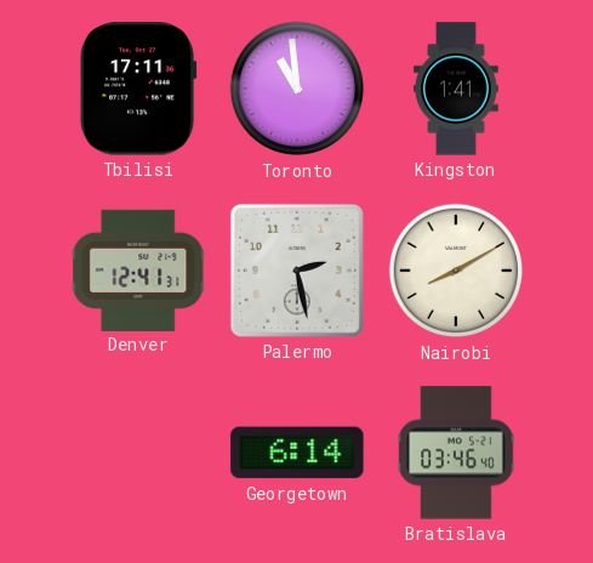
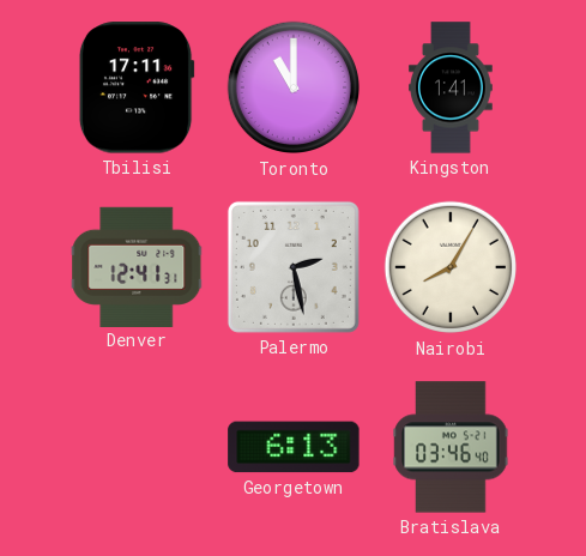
Toronto: 10:59 -> 11:00 (294, 87)
Nairobi: 8:10 -> 8:05 (451, 267)
Georgetown: 6:14 -> 6:13 (294, 447)
